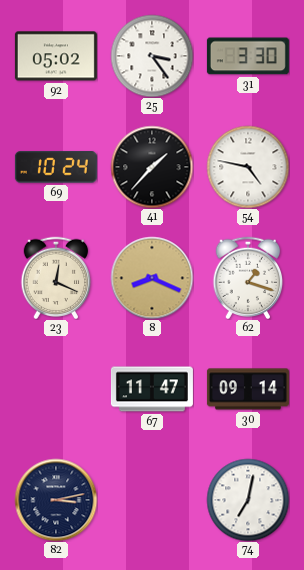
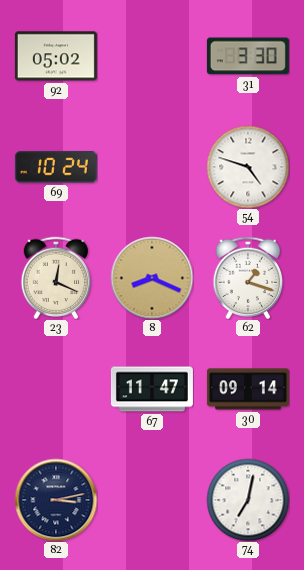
25: 3:24 -> none (152, 56)
41: 1:37 -> none (152, 167)
54: 4:47 -> 4:48 (248, 167)
